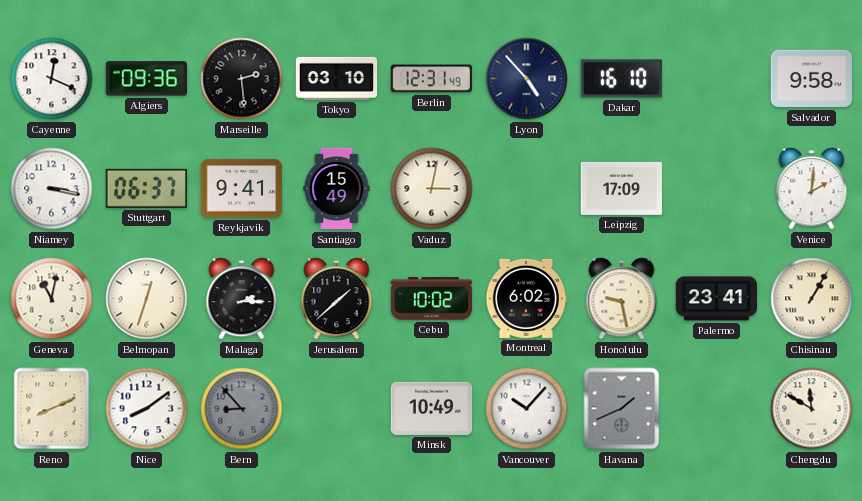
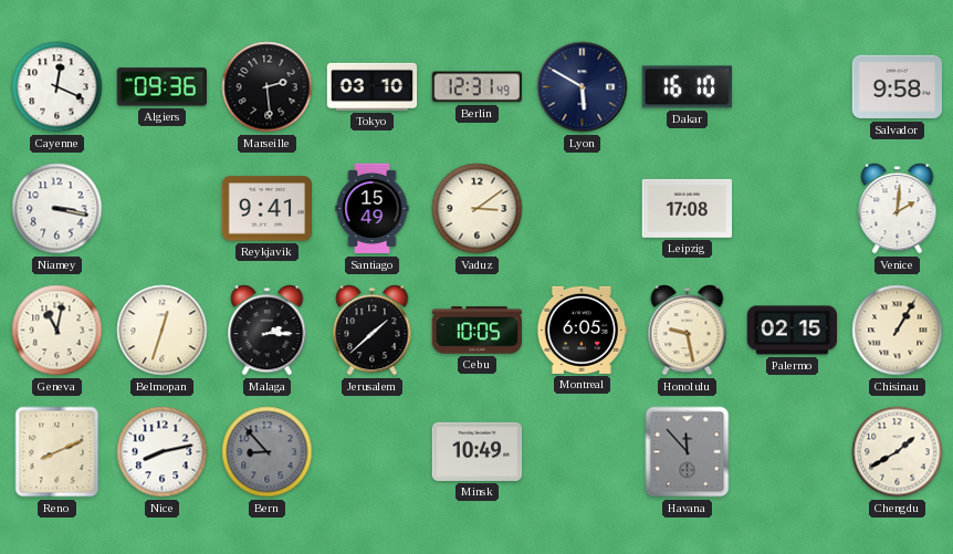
Lyon: 4:53 -> 5:50 (583, 87)
Stuttgart: 06:37 -> none (146, 188)
Vaduz: 3:02 -> 3:09 (478, 209)
Leipzig: 17:09 -> 17:08 (687, 208)
Cebu: 10:02 -> 10:05 (476, 331)
Montreal: 6:02 -> 6:05 (580, 330)
Palermo: 23:41 -> 02:15 (793, 331)
Nice: 8:09 -> 8:13 (163, 452)
Vancouver: 10:07 -> none (527, 409)
Havana: 1:41 -> 11:53 (688, 452)
Chengdu: 11:50 -> 1:40 (898, 452)
